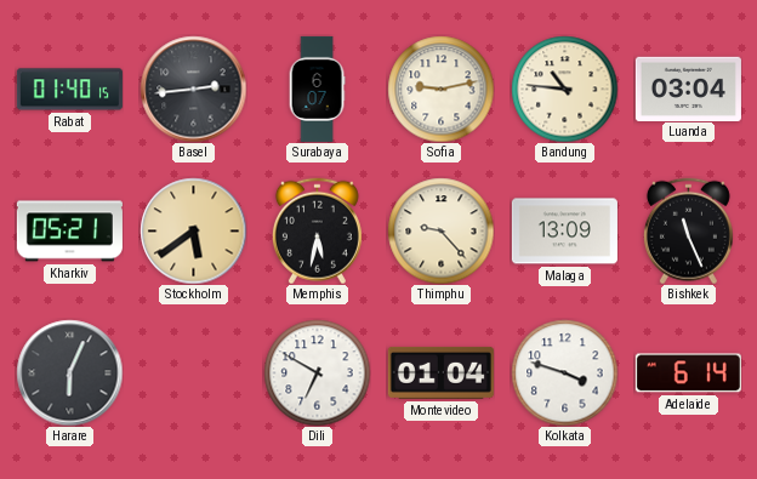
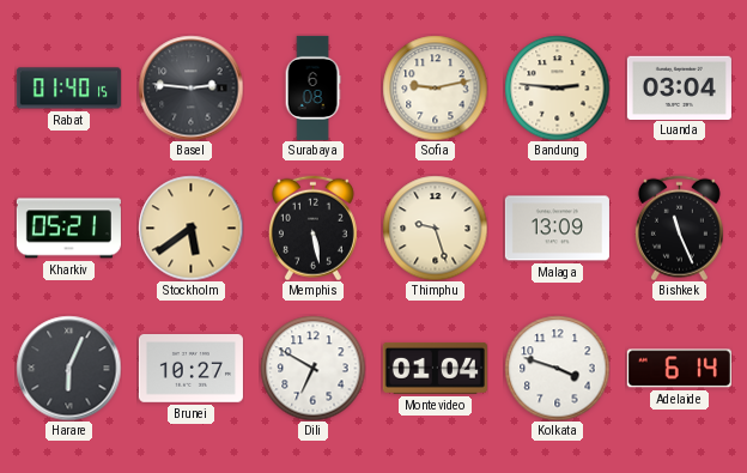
Basel: 2:44 -> 2:46 (190, 87)
Surabaya: 6:07 -> 6:08 (312, 87)
Bandung: 10:46 -> 2:46 (557, 87)
Memphis: 5:32 -> 5:28 (312, 228)
Thimphu: 9:23 -> 9:27 (435, 228)
Brunei: none -> 10:27 (190, 369)
